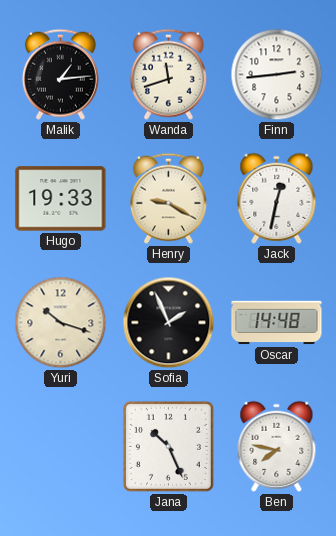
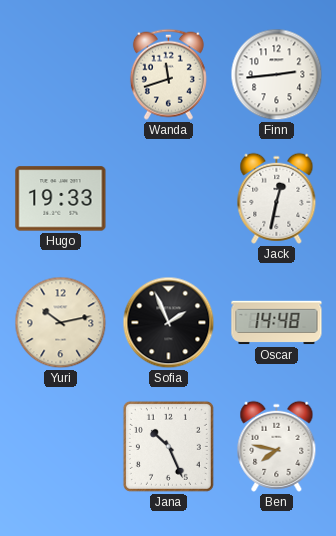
Malik: 1:14 -> none (60, 74)
Henry: 9:20 -> none (168, 198)
Yuri: 10:18 -> 10:13 (61, 323)
